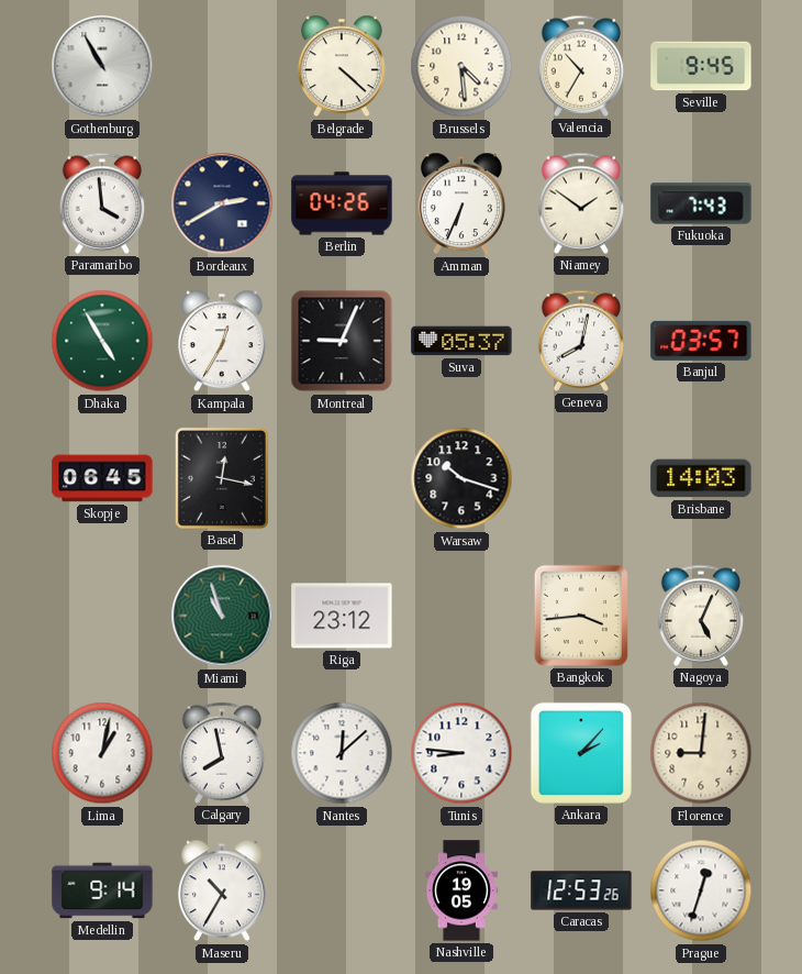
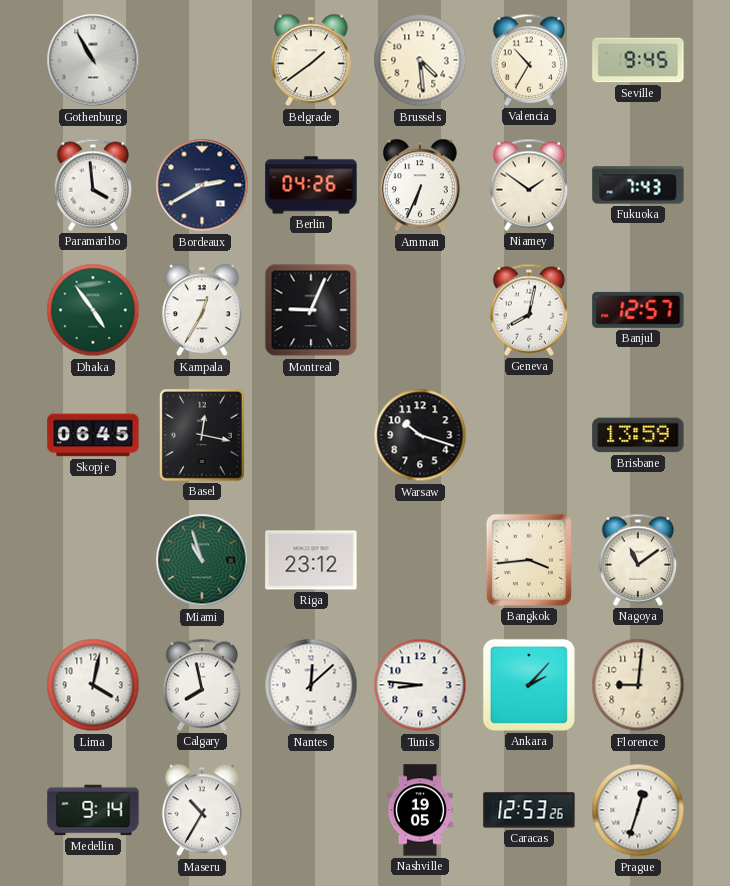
Belgrade: 4:22 -> 1:39 (311, 60)
Dhaka: 4:55 -> 4:54 (93, 310)
Suva: 05:37 -> none (461, 341)
Banjul: 03:57 -> 12:57 (638, 310)
Brisbane: 14:03 -> 13:59 (638, 435)
Nagoya: 5:04 -> 11:09 (638, 560)
Lima: 1:02 -> 4:02 (93, 685)
